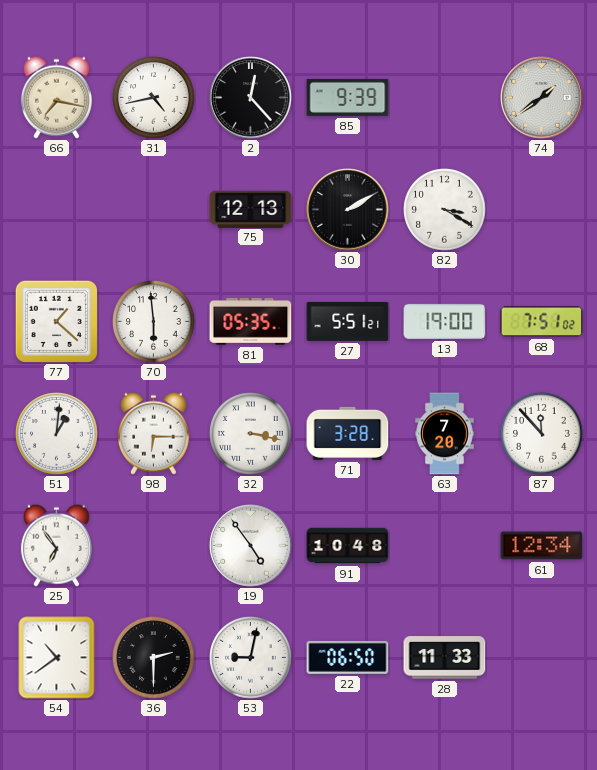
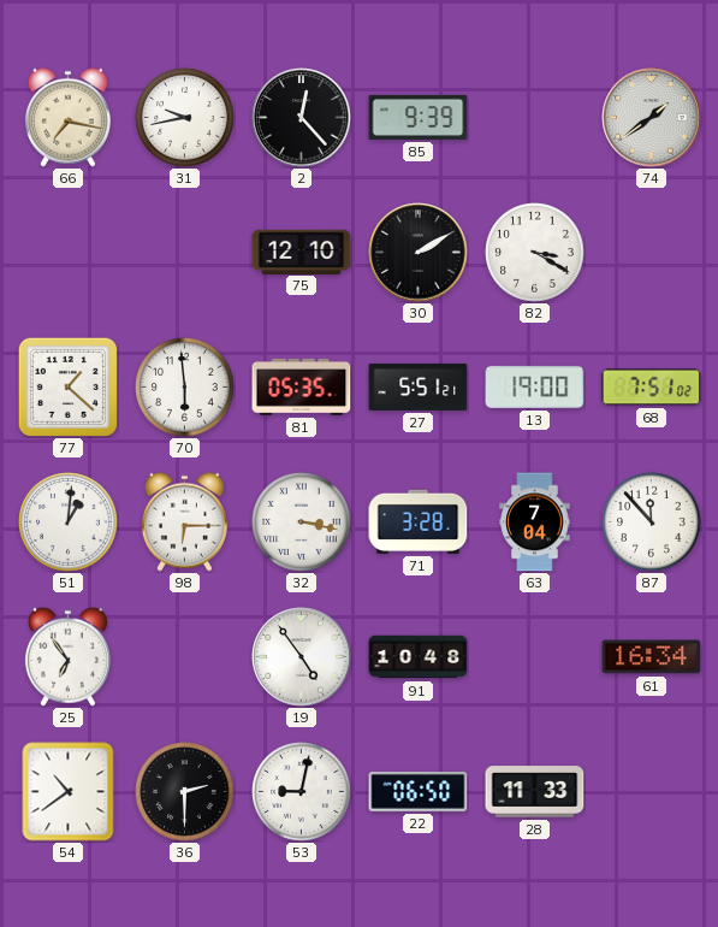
31: 4:43 -> 9:43 (185, 118)
75: 12:13 -> 12:10 (302, 252)
63: 7:20 -> 7:04 (535, 522)
61: 12:34 -> 16:34 (652, 657)
